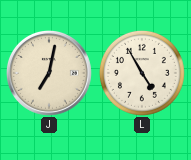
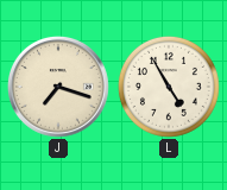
J: 7:02 -> 7:18 (59, 88)
